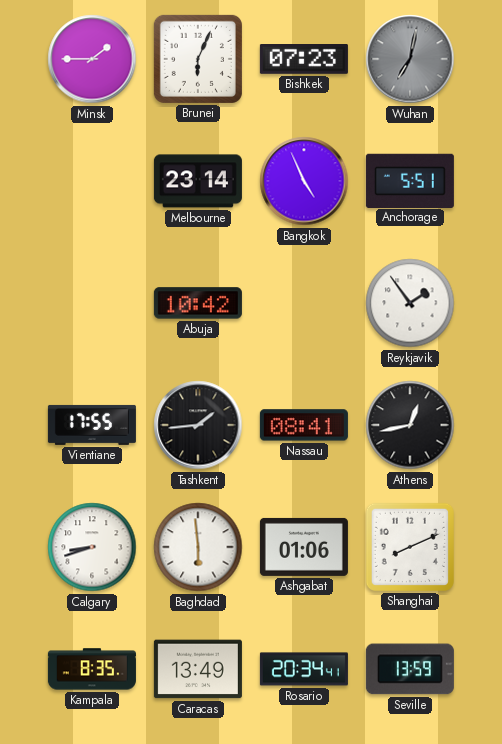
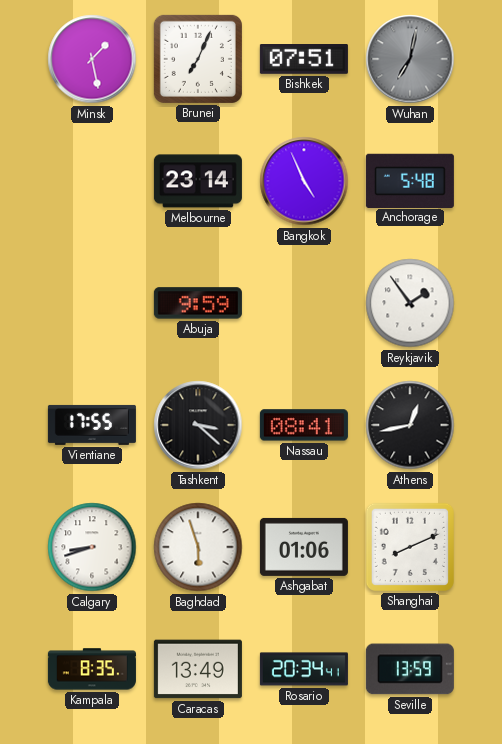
Minsk: 1:45 -> 1:28 (92, 59)
Brunei: 6:04 -> 7:04 (198, 59)
Bishkek: 07:23 -> 07:51 (304, 60)
Anchorage: 5:51 -> 5:48 (410, 180)
Abuja: 10:42 -> 9:59 (198, 303)
Tashkent: 1:44 -> 3:22 (198, 425)
Baghdad: 5:59 -> 5:57 (198, 547)
